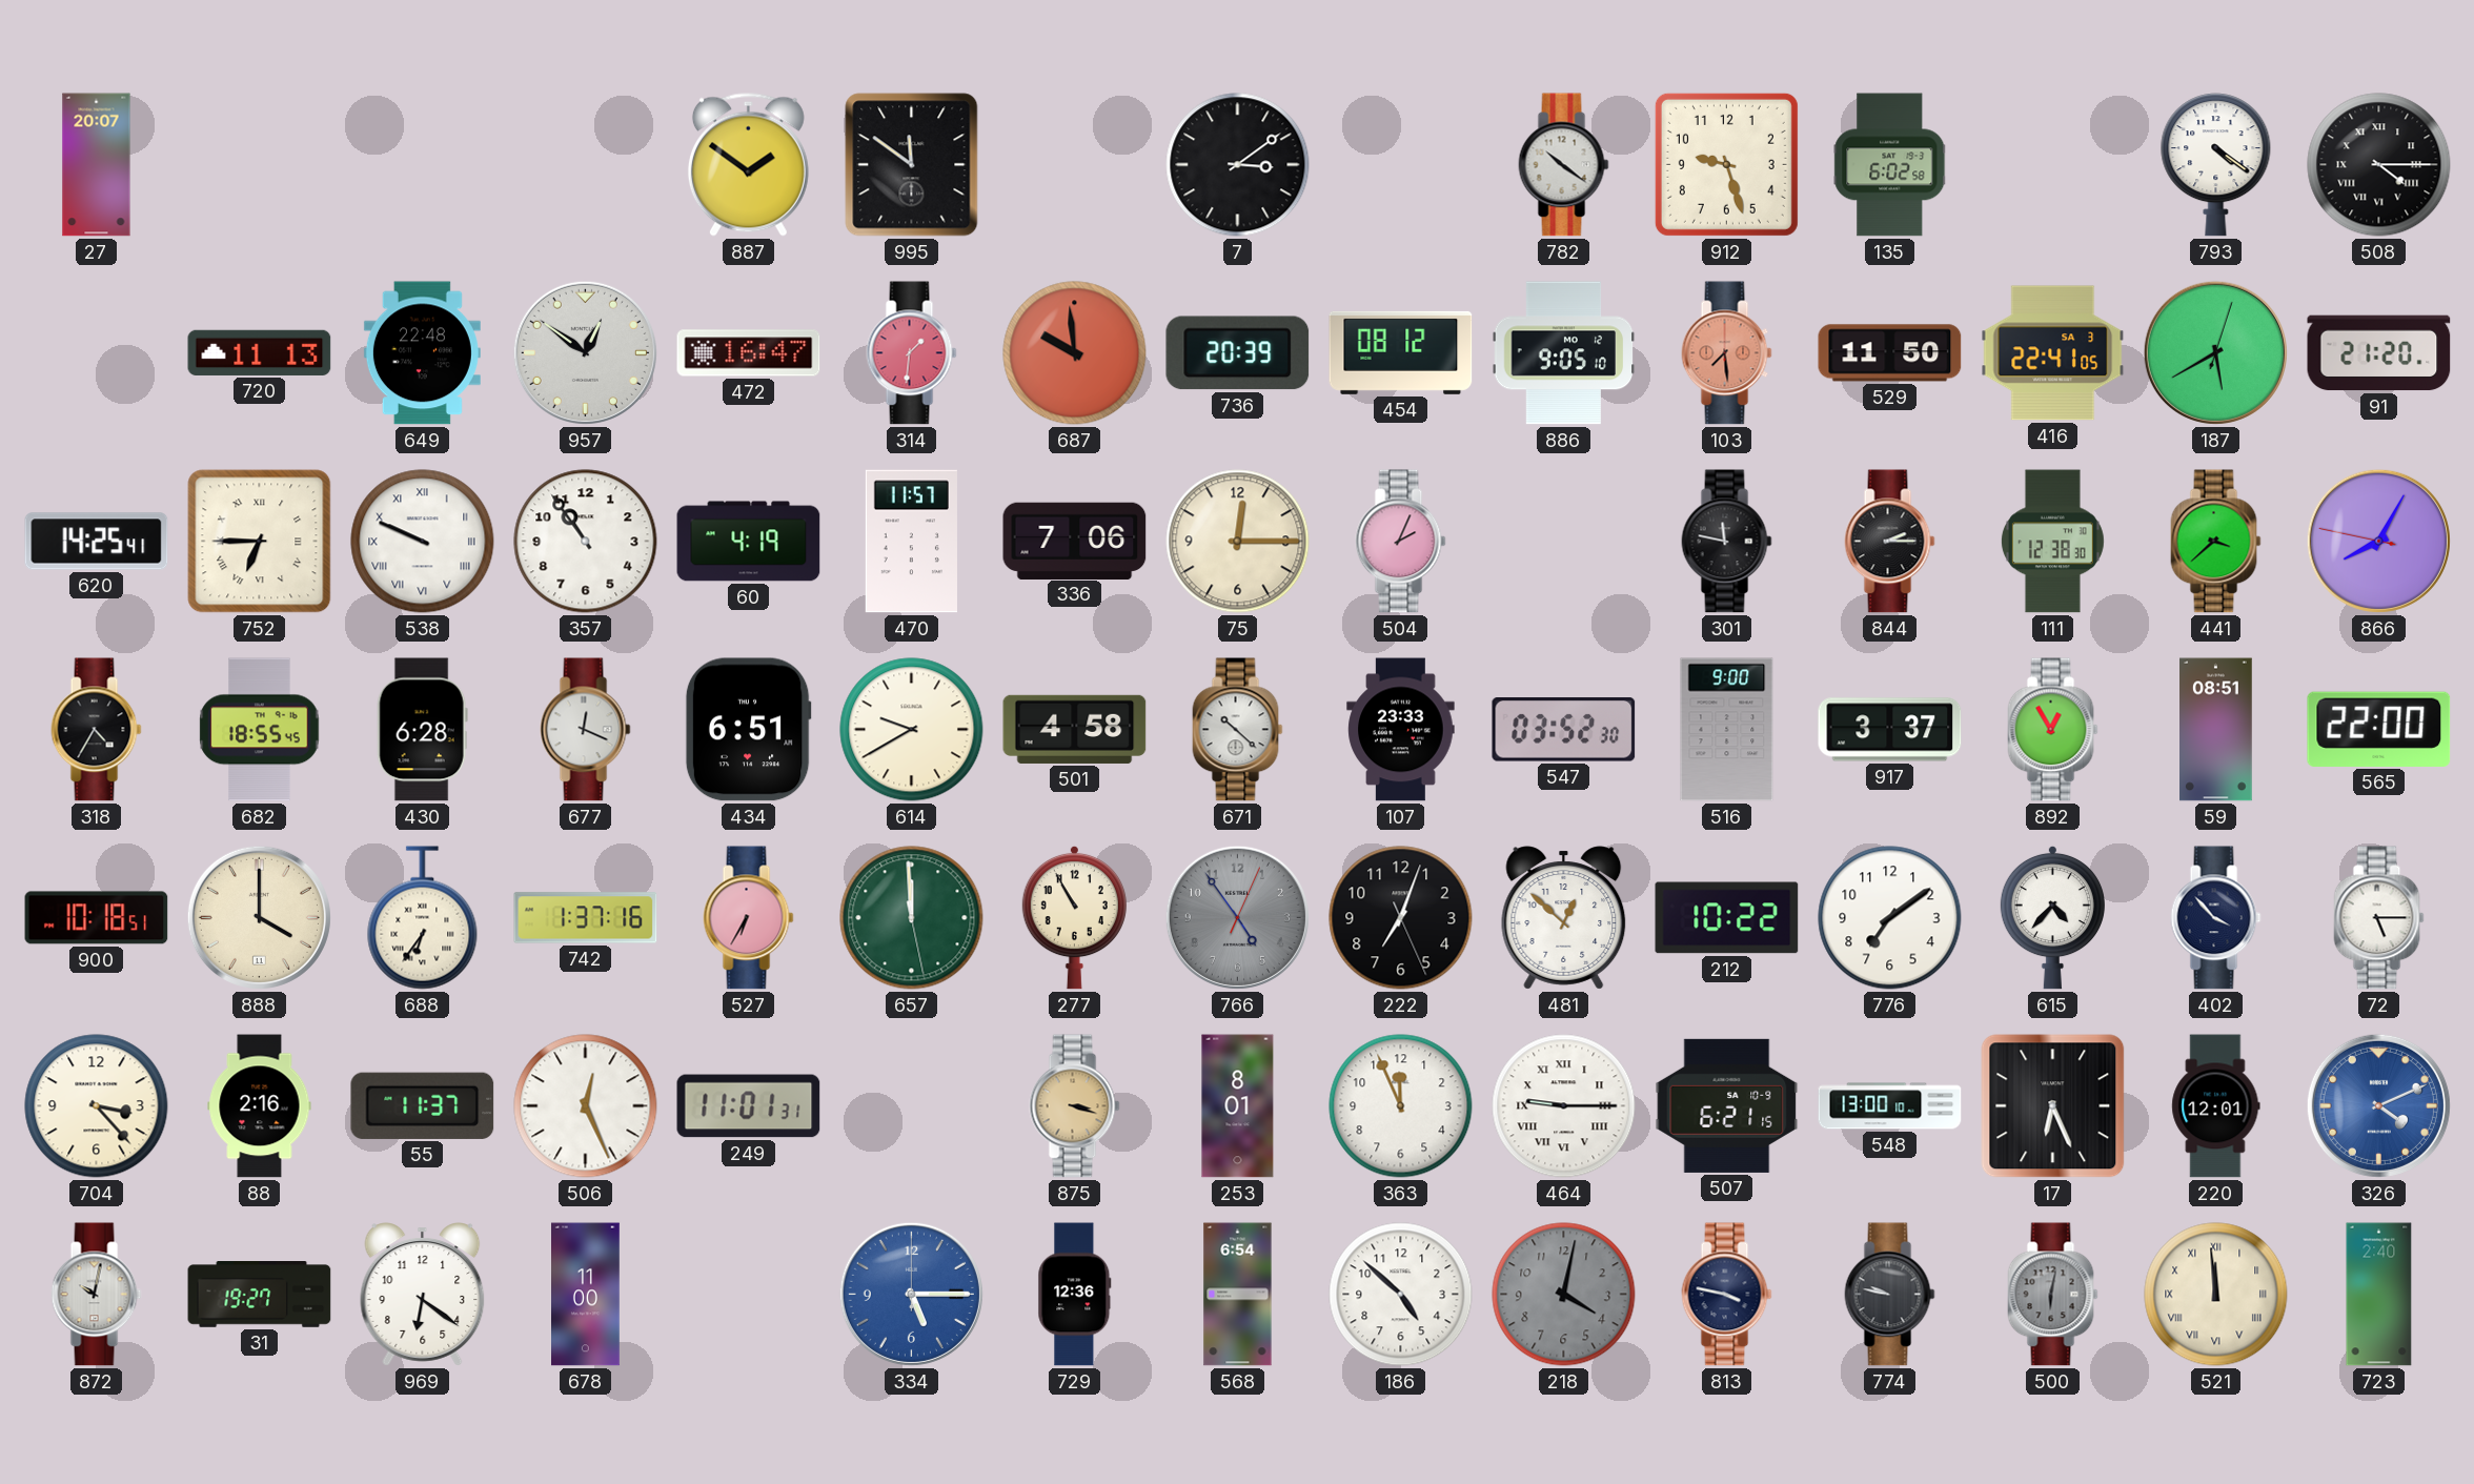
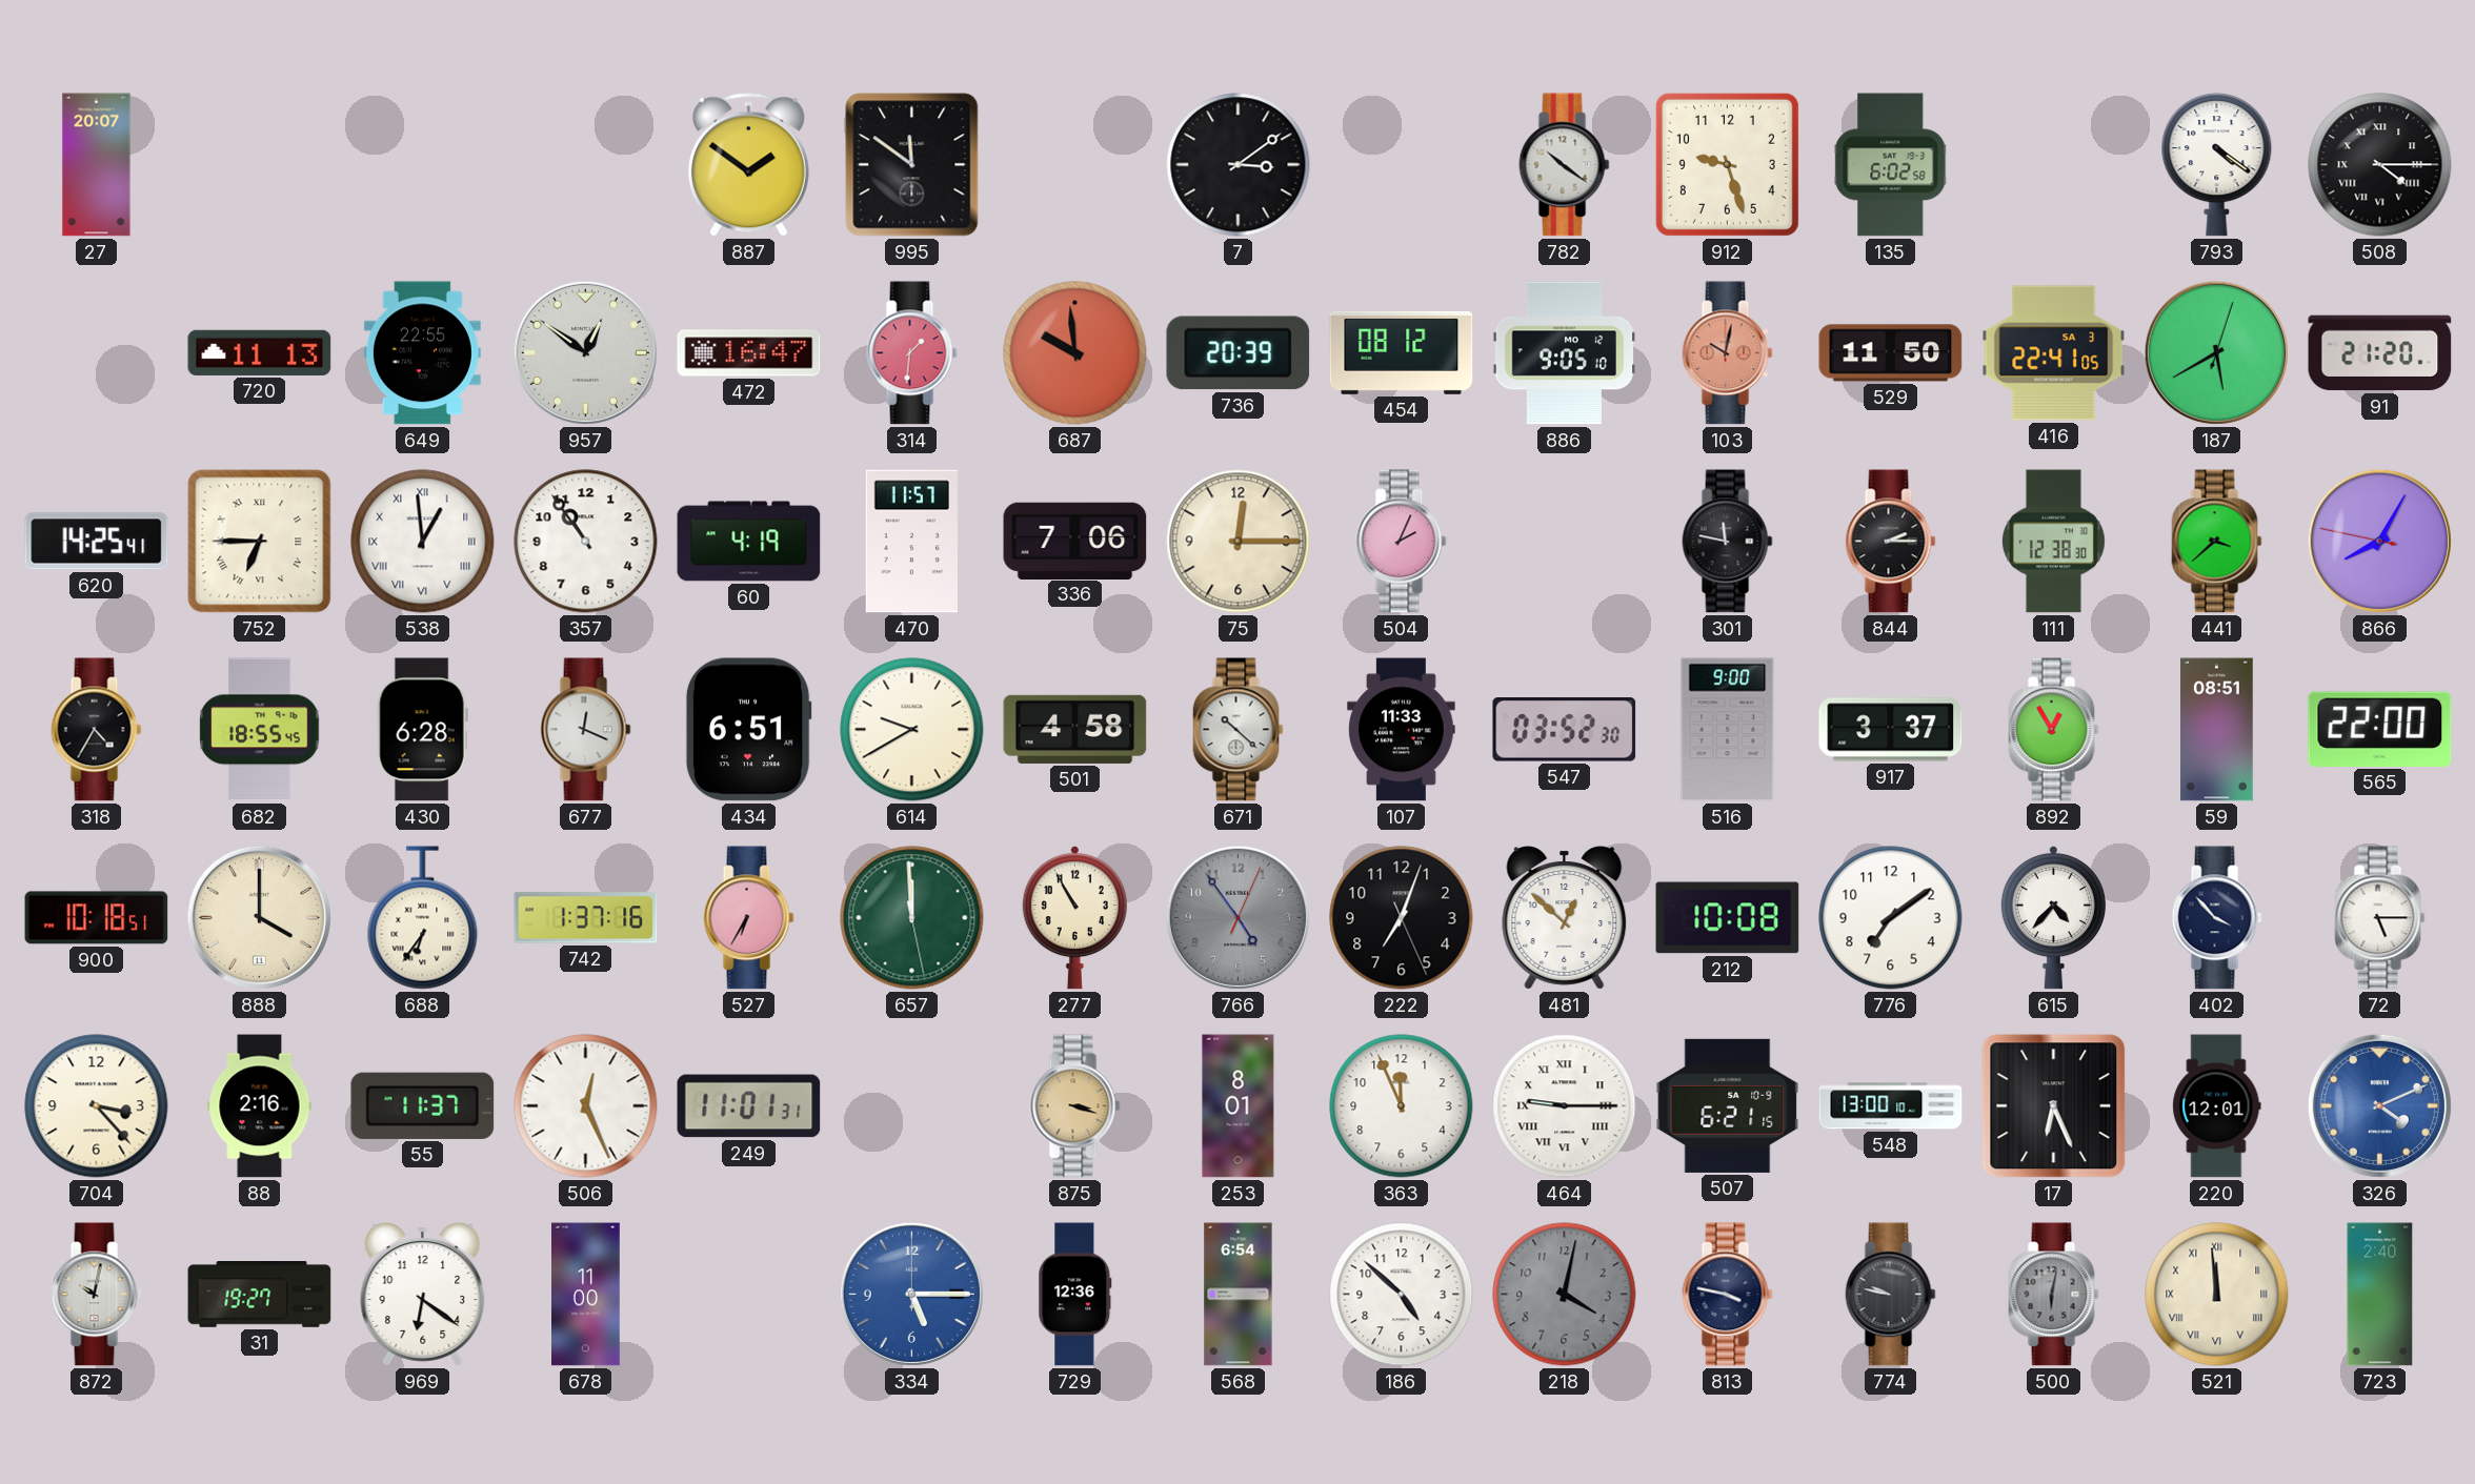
649: 22:48 -> 22:55 (422, 353)
103: 7:29 -> 10:02 (1728, 353)
538: 9:49 -> 12:59 (423, 542)
107: 23:33 -> 11:33 (1402, 730)
212: 10:22 -> 10:08 (1728, 918)
